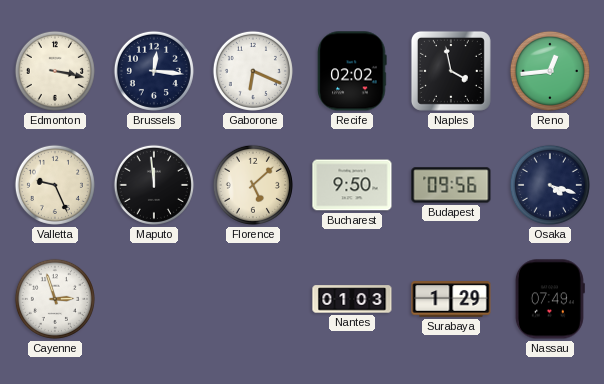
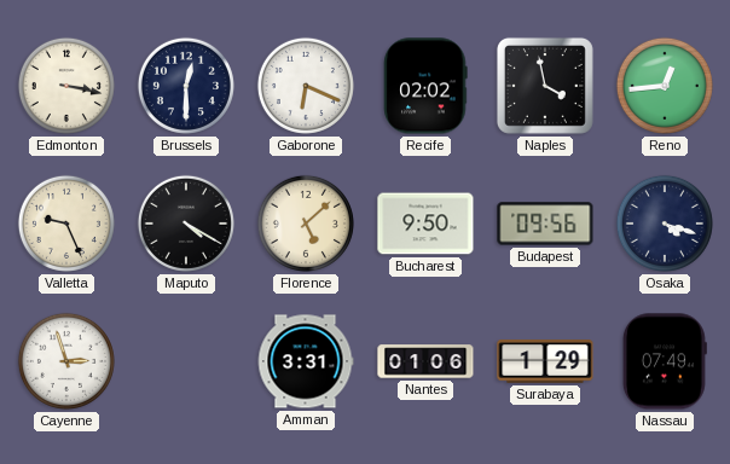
Brussels: 12:16 -> 12:30 (186, 86)
Maputo: 11:59 -> 4:20 (186, 224)
Amman: none -> 3:31 (306, 361)
Nantes: 01:03 -> 01:06 (425, 361)
